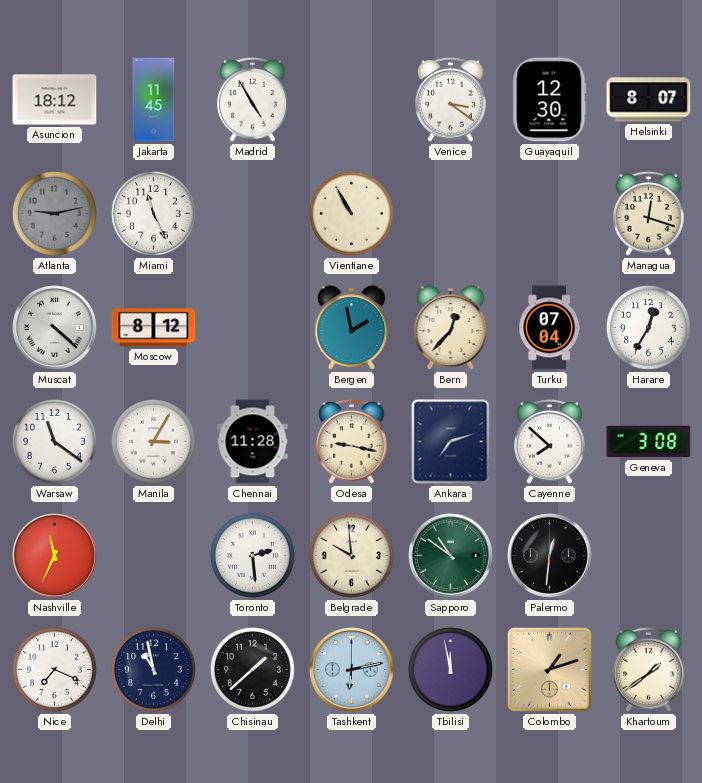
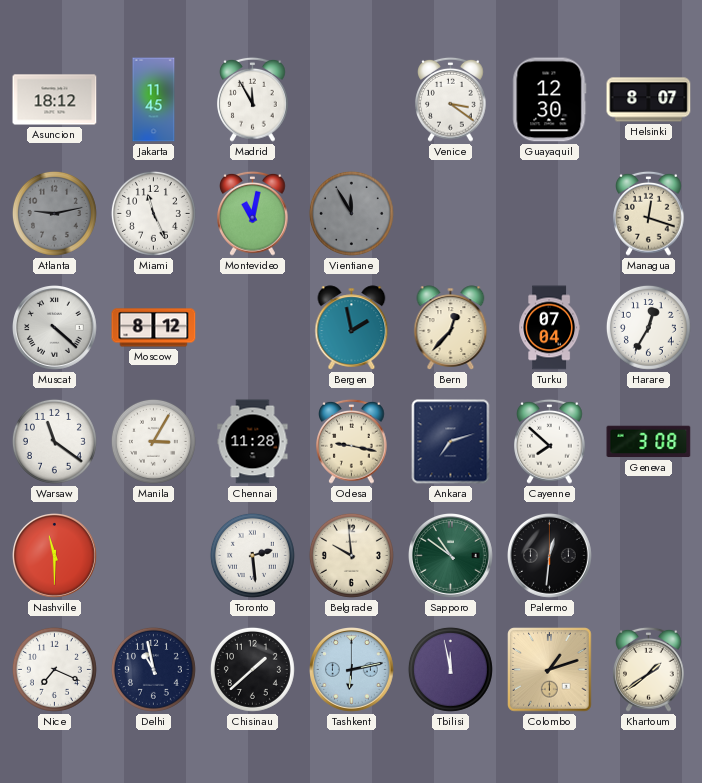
Madrid: 4:55 -> 11:55 (253, 99)
Montevideo: none -> 11:02 (253, 213)
Vientiane: 10:55 -> 11:55 (351, 213)
Vientiane dial: cream -> grey (351, 213)
Nashville: 11:34 -> 11:30 (55, 556)
